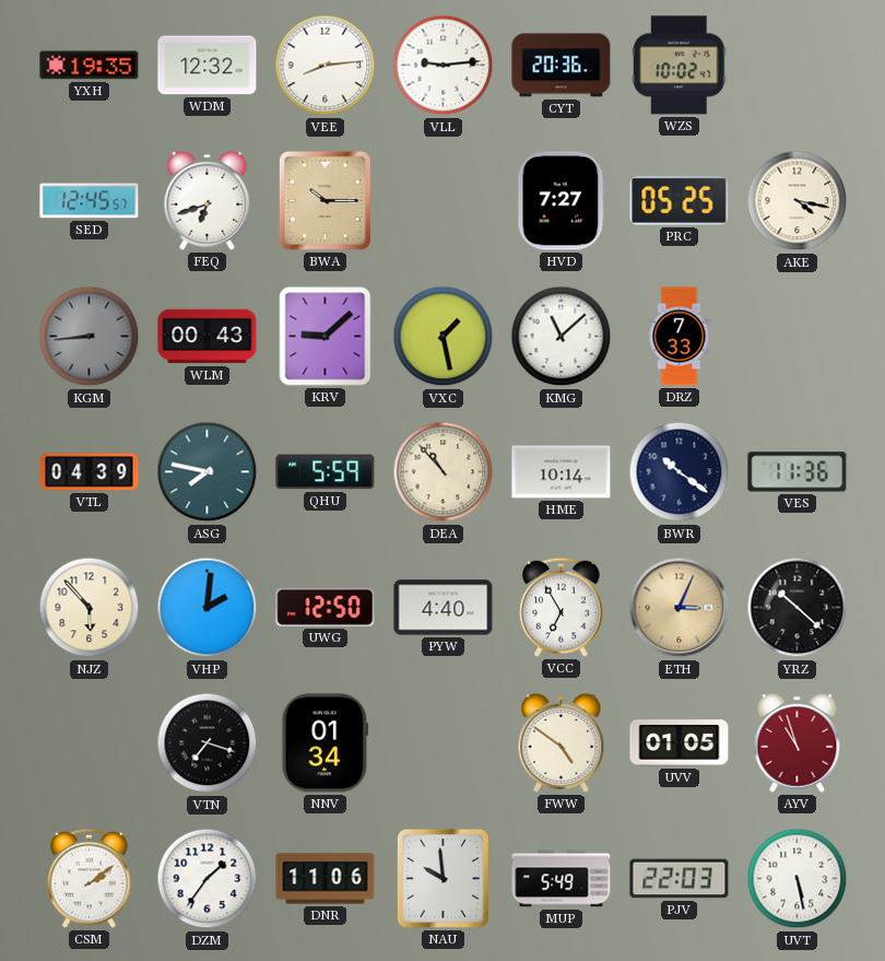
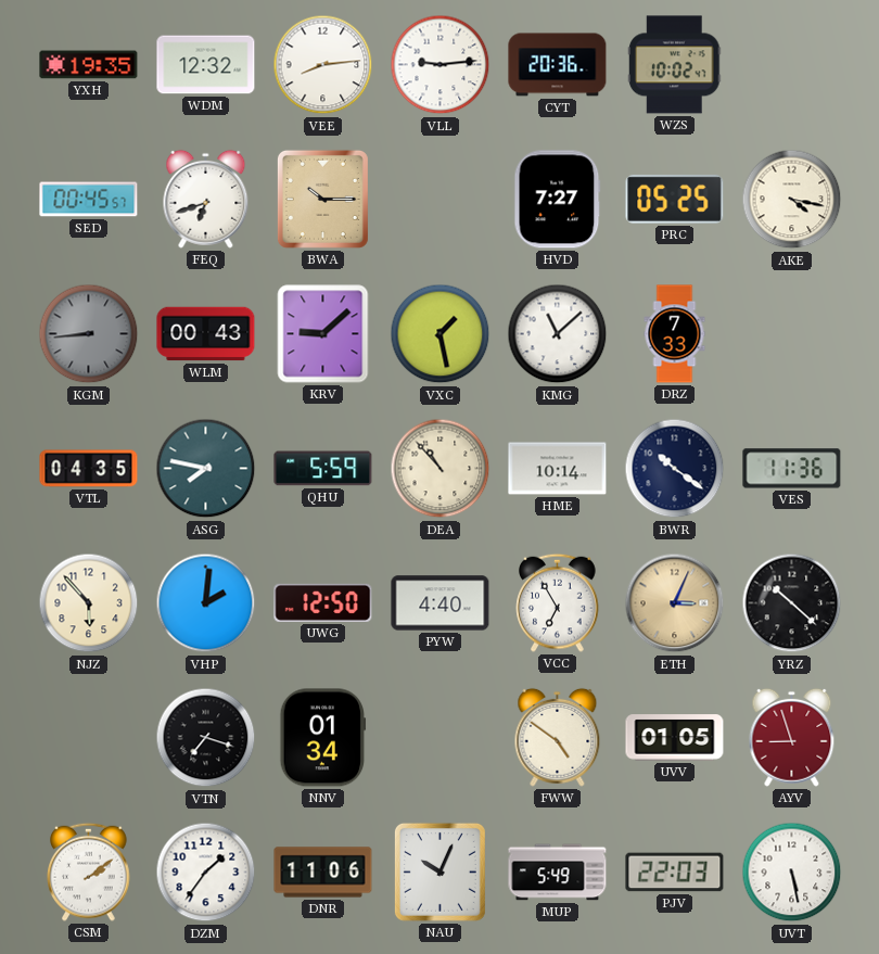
SED: 12:45 -> 00:45 (89, 200)
VTL: 04:39 -> 04:35 (89, 469)
AYV: 10:57 -> 8:57 (792, 737)
NAU: 9:59 -> 10:04 (439, 872)
